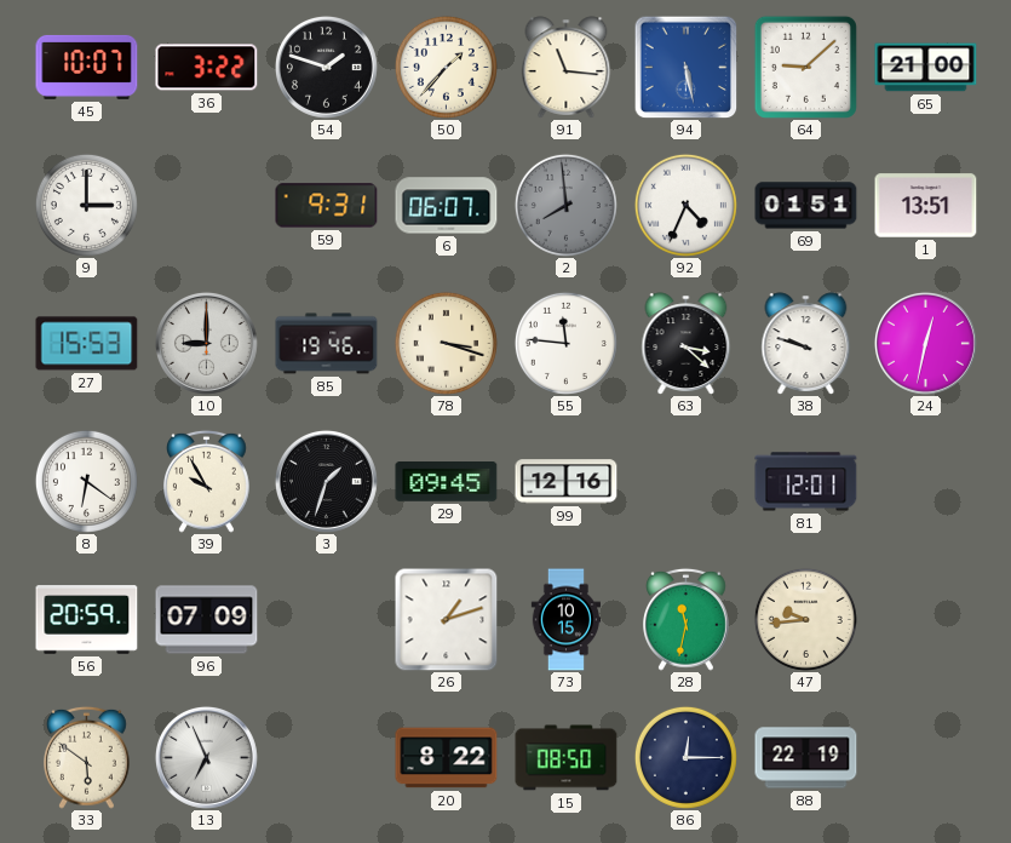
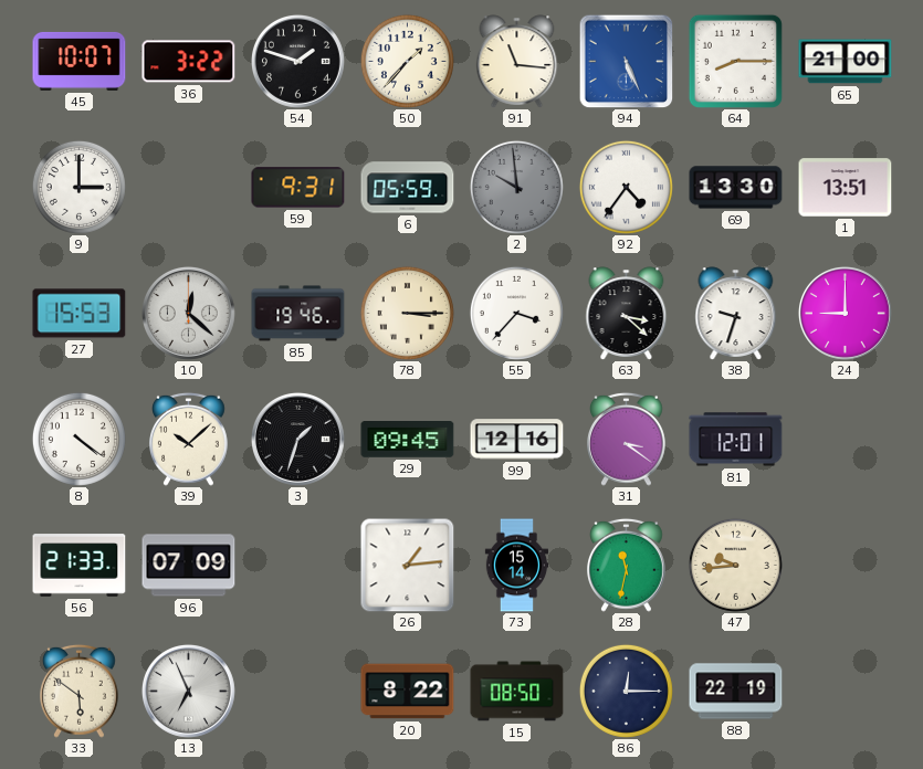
94: 5:28 -> 5:26 (626, 61)
64: 9:08 -> 8:15 (735, 61)
6: 06:07 -> 05:59 (408, 188)
2: 7:59 -> 9:59 (516, 187)
92: 4:34 -> 4:36 (626, 187)
69: 01:51 -> 13:30 (736, 188)
10: 9:00 -> 12:22 (188, 313)
78: 3:18 -> 3:15 (407, 313)
55: 11:46 -> 3:37 (516, 313)
38: 9:48 -> 9:33 (736, 314)
24: 12:32 -> 9:00 (845, 313)
8: 6:21 -> 4:21 (78, 439)
39: 9:55 -> 10:08 (189, 439)
31: none -> 3:21 (627, 439)
56: 20:59 -> 21:33 (80, 566)
26: 1:12 -> 1:14 (408, 566)
73: 10:15 -> 15:14 (516, 566)
